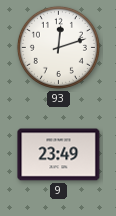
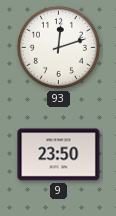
9: 23:49 -> 23:50 (59, 155)
